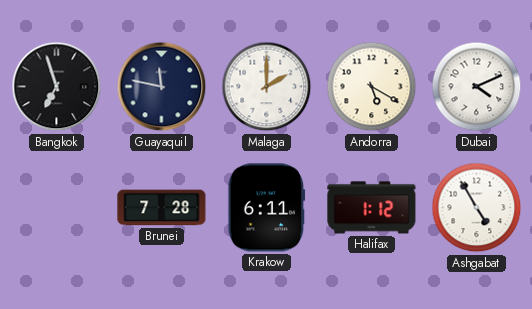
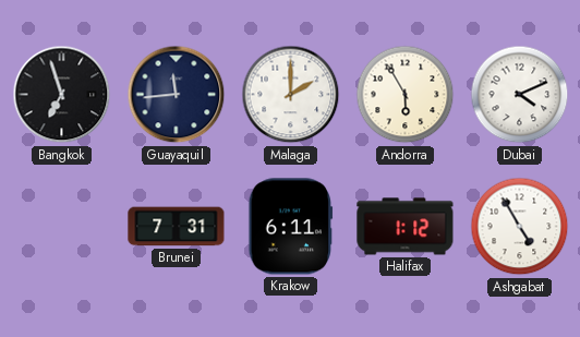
Guayaquil: 11:47 -> 11:44 (177, 95)
Andorra: 5:20 -> 5:55 (406, 95)
Brunei: 7:28 -> 7:31 (177, 227)
